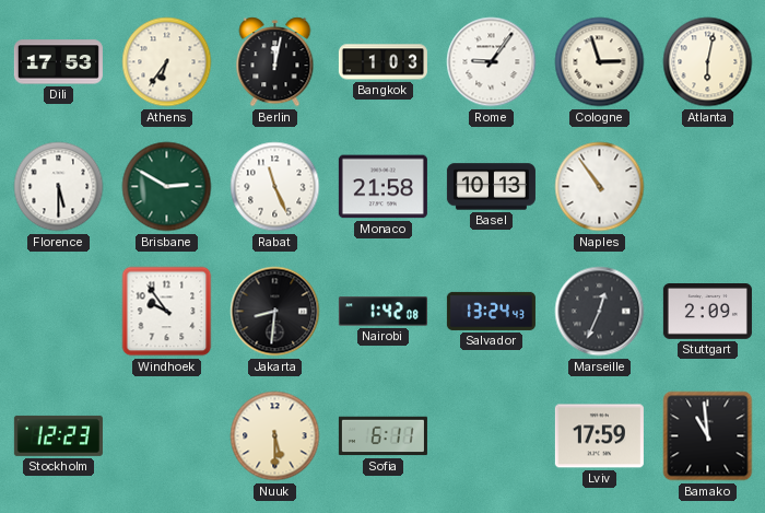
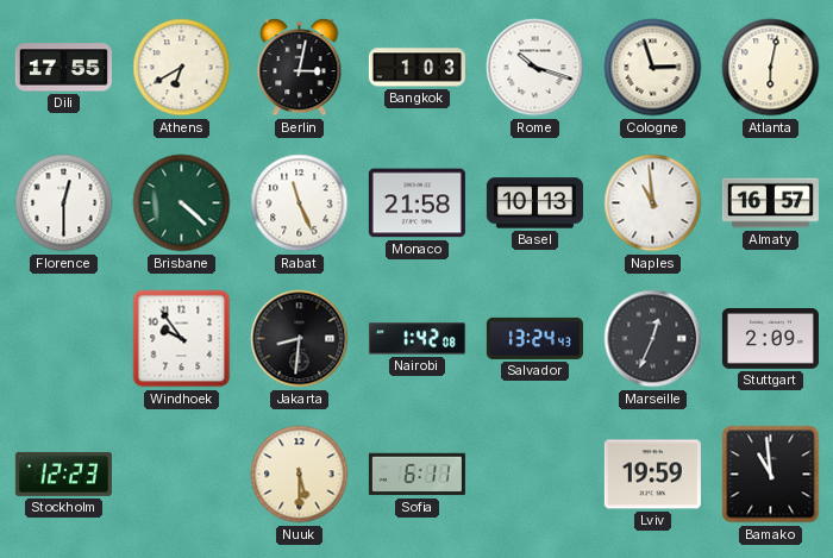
Dili: 17:53 -> 17:55 (63, 68)
Athens: 6:36 -> 6:40 (182, 68)
Berlin: 12:02 -> 3:02 (300, 68)
Rome: 9:06 -> 10:18 (535, 68)
Florence: 5:30 -> 12:30 (64, 203)
Brisbane: 2:50 -> 4:22 (182, 203)
Naples: 10:54 -> 10:59 (653, 203)
Almaty: none -> 16:57 (770, 203)
Lviv: 17:59 -> 19:59 (652, 475)
